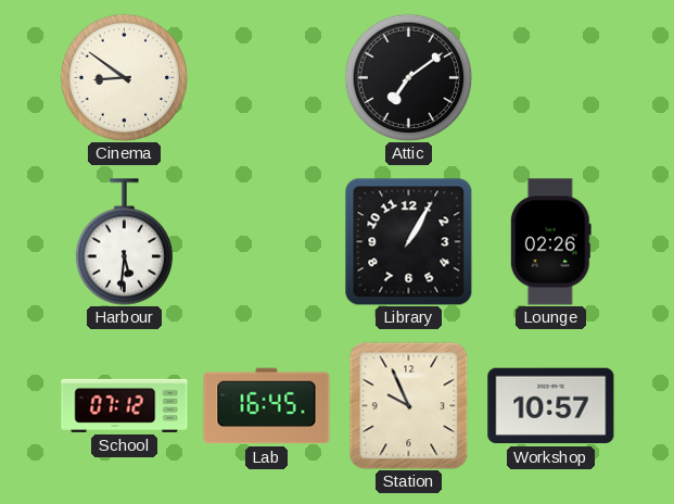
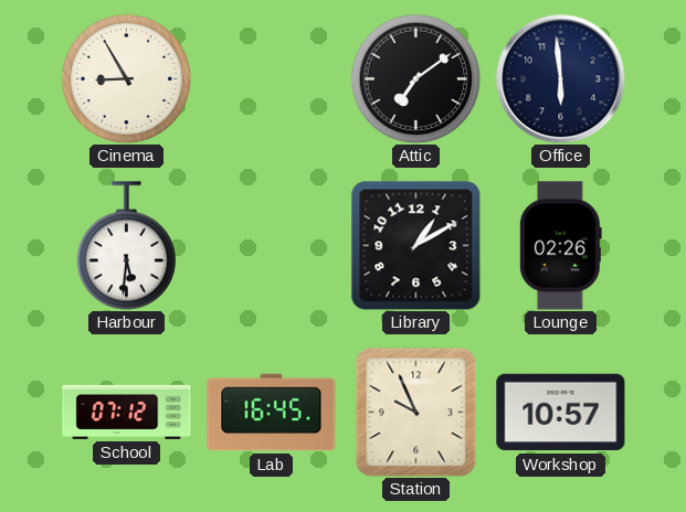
Cinema: 8:51 -> 8:55 (126, 78)
Office: none -> 5:59 (560, 78)
Library: 1:05 -> 1:10 (415, 245)
